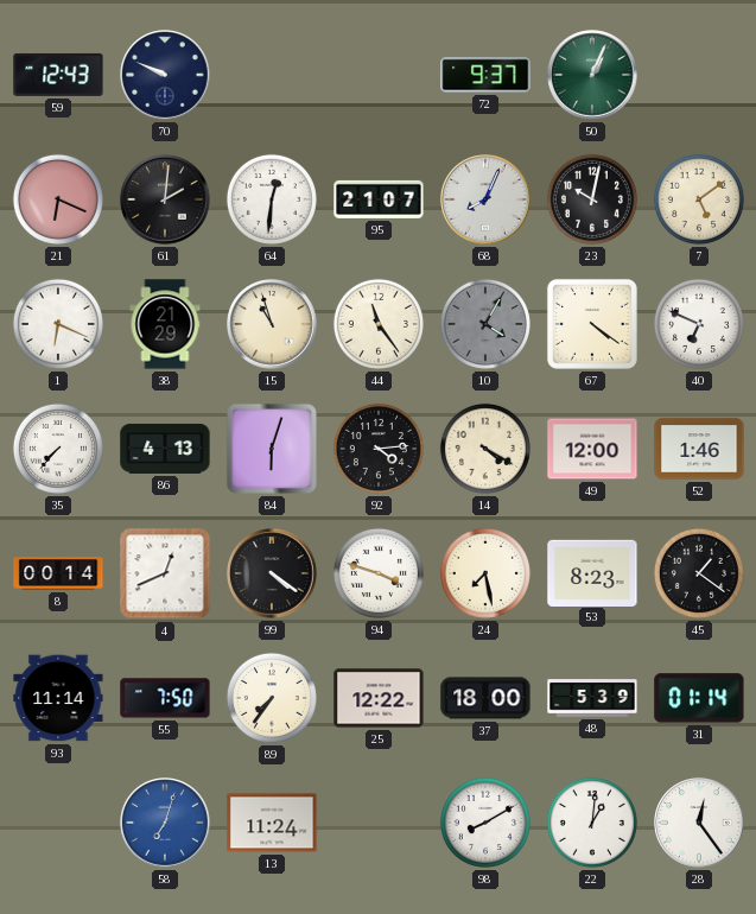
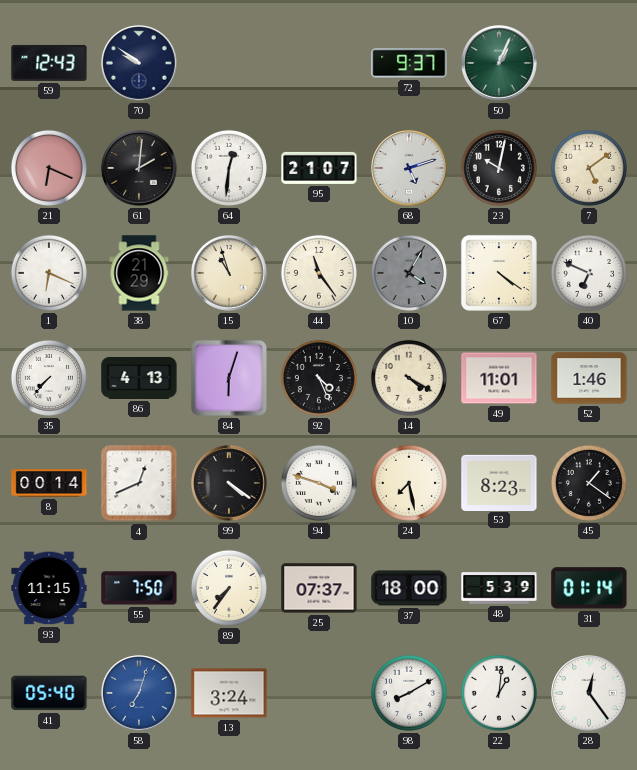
70: 9:49 -> 9:51 (139, 63)
68: 8:04 -> 5:12 (409, 168)
92: 4:14 -> 4:26 (319, 378)
49: 12:00 -> 11:01 (499, 378)
93: 11:14 -> 11:15 (49, 588)
25: 12:22 -> 07:37 (319, 588)
41: none -> 05:40 (49, 693)
13: 11:24 -> 3:24 (229, 693)
